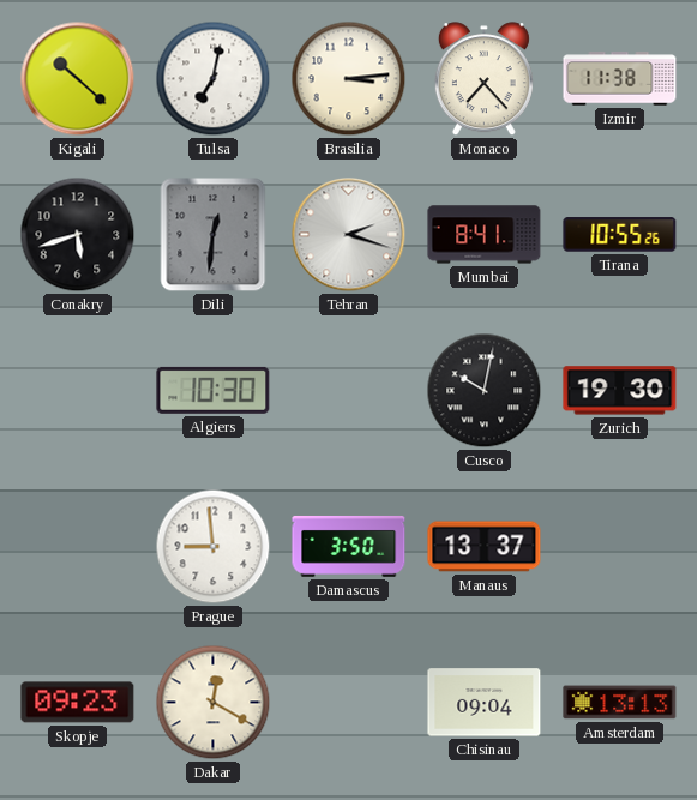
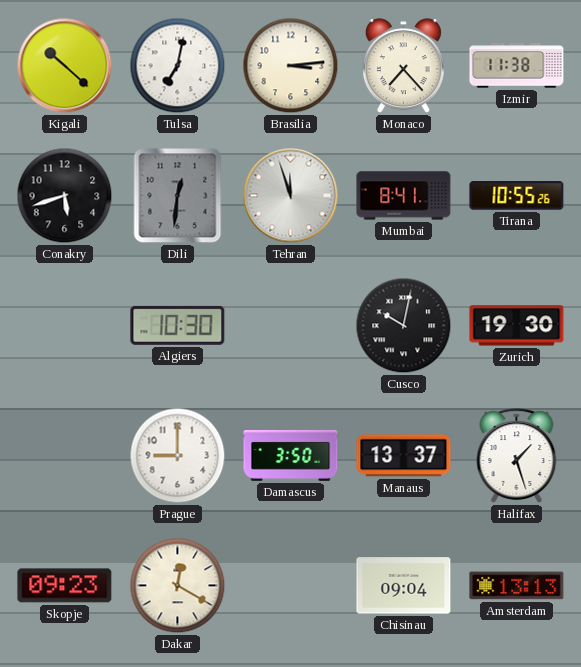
Tehran: 2:18 -> 11:57 (291, 196)
Prague: 8:59 -> 9:00 (178, 456)
Halifax: none -> 1:27 (517, 456)
